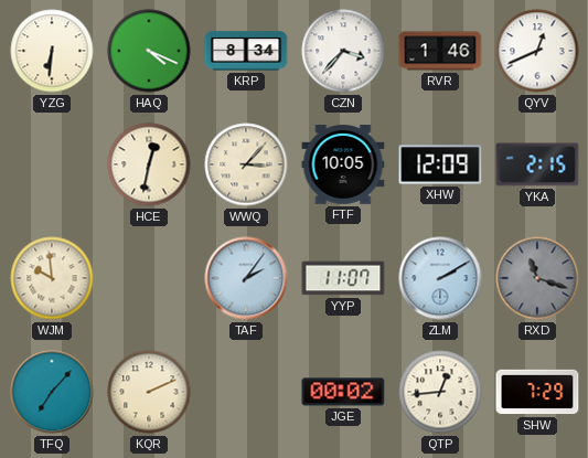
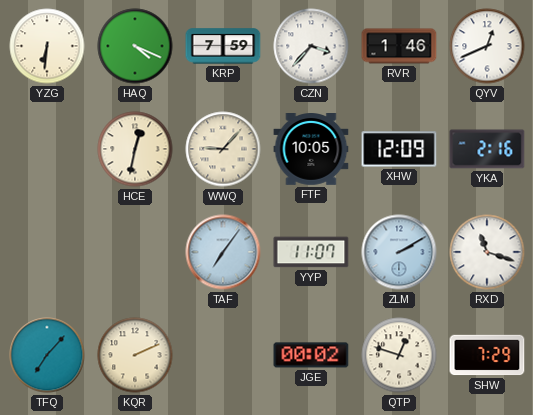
KRP: 8:34 -> 7:59 (223, 46)
WWQ: 3:07 -> 9:07 (223, 149)
YKA: 2:15 -> 2:16 (487, 149)
WJM: 9:59 -> none (52, 278)
TAF: 2:06 -> 7:06 (223, 252)
RXD dial: grey -> white (487, 252)
QTP: 12:44 -> 12:48 (399, 355)
